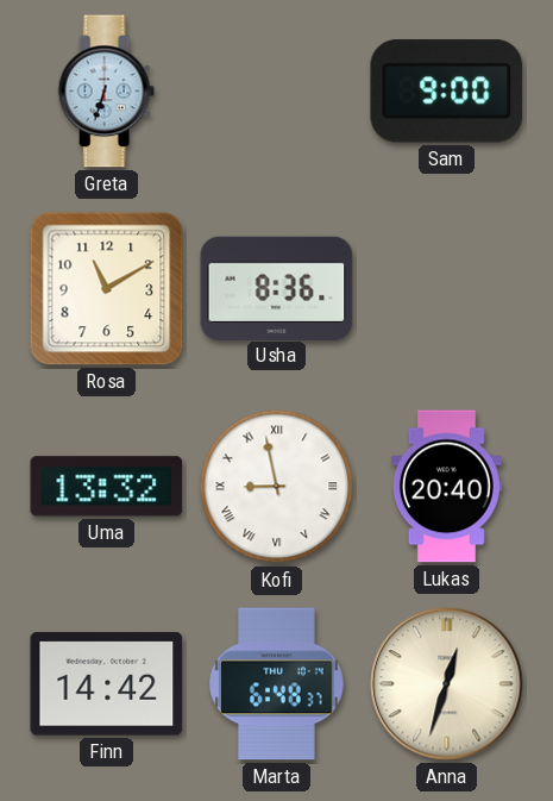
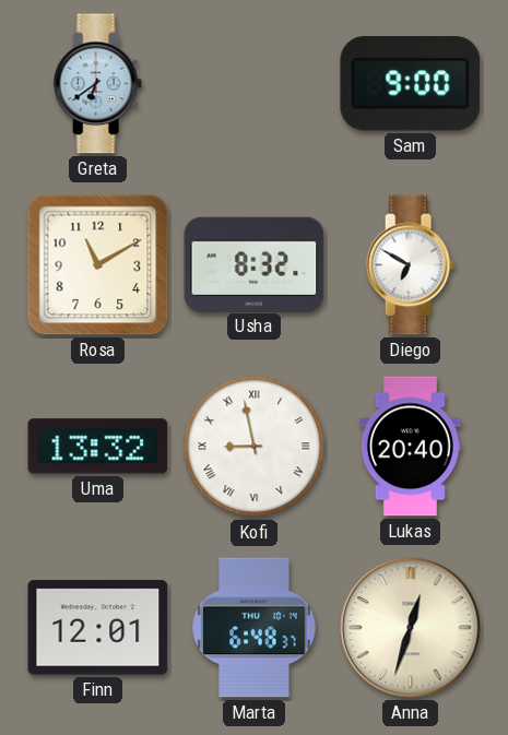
Greta: 6:33 -> 6:39 (97, 84)
Usha: 8:36 -> 8:32 (255, 264)
Diego: none -> 6:50 (410, 265)
Finn: 14:42 -> 12:01 (98, 628)
